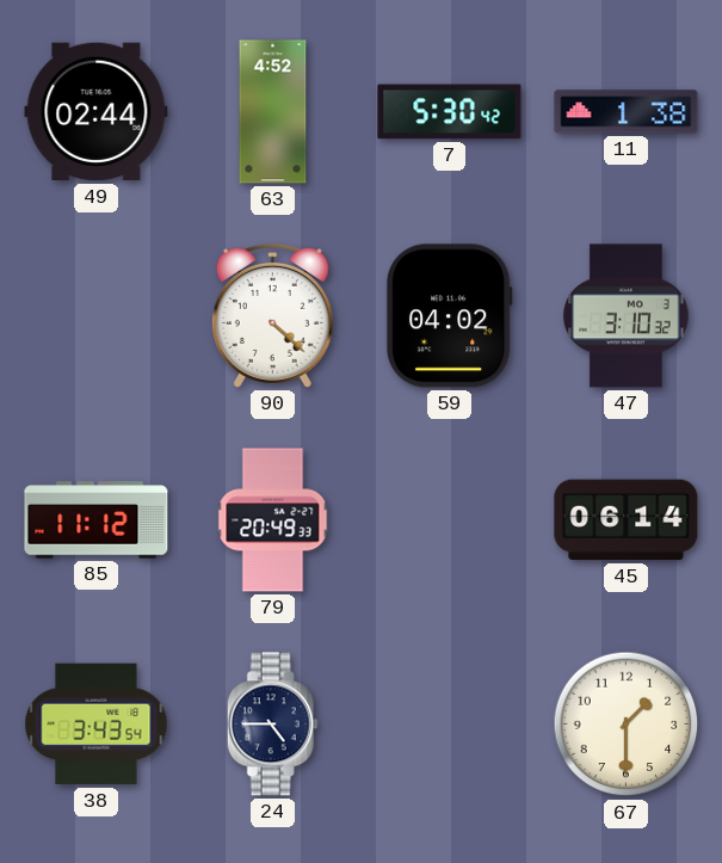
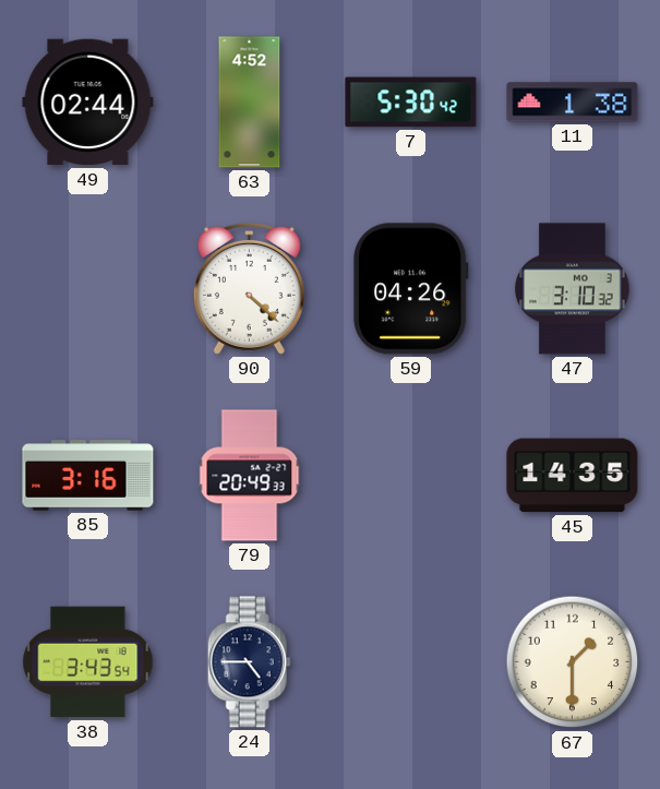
59: 04:02 -> 04:26 (410, 289)
85: 11:12 -> 3:16 (88, 476)
45: 06:14 -> 14:35 (573, 476)
